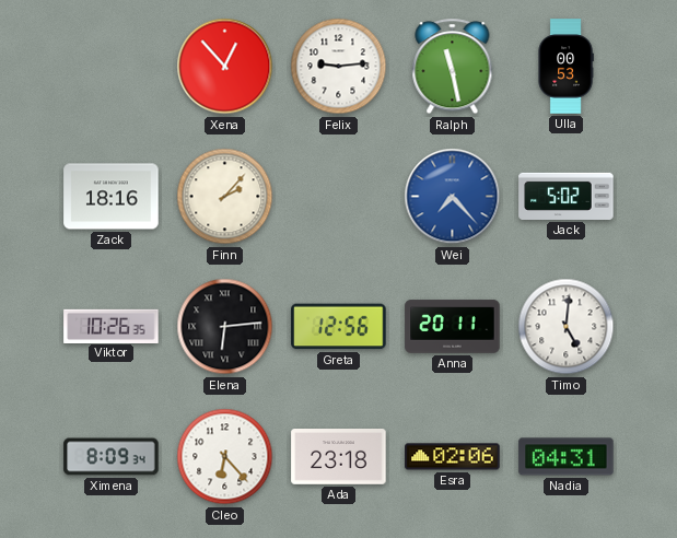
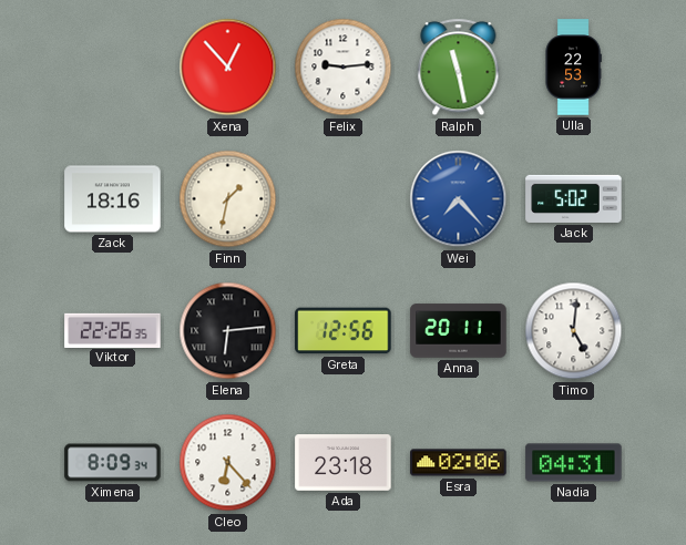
Ulla: 00:53 -> 22:53 (573, 68)
Finn: 2:07 -> 1:32 (228, 199)
Viktor: 10:26 -> 22:26 (113, 330)
